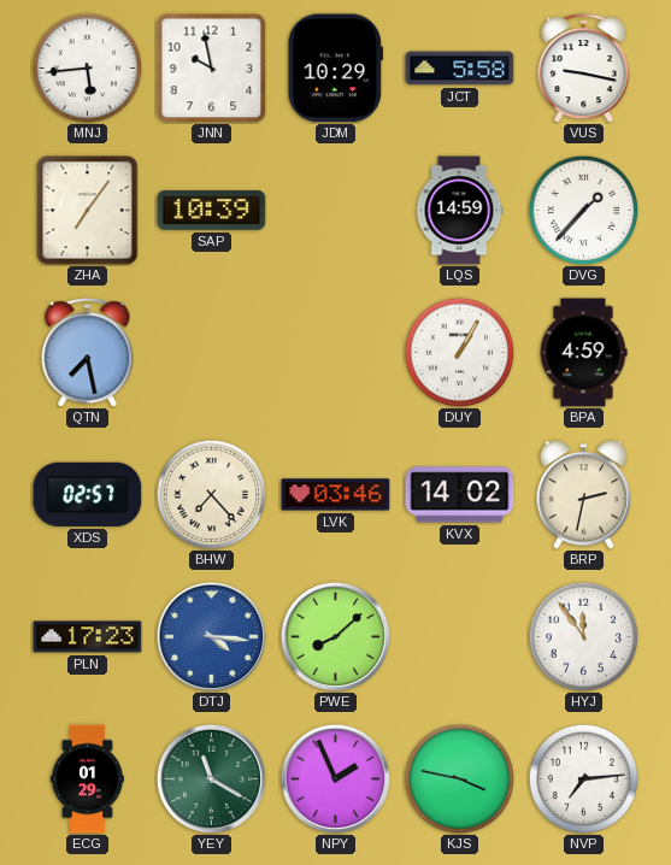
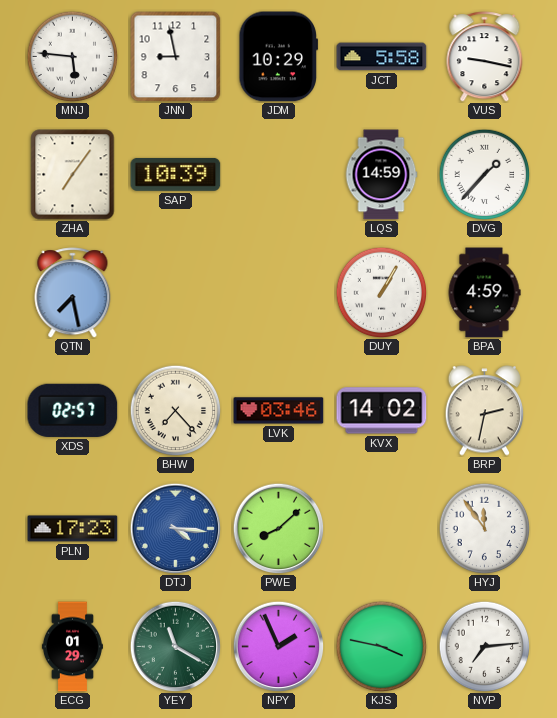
MNJ: 5:44 -> 5:46 (72, 56)
JNN: 9:58 -> 8:58 (176, 57)
